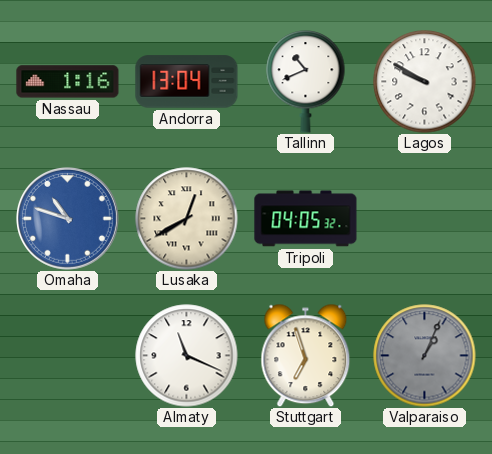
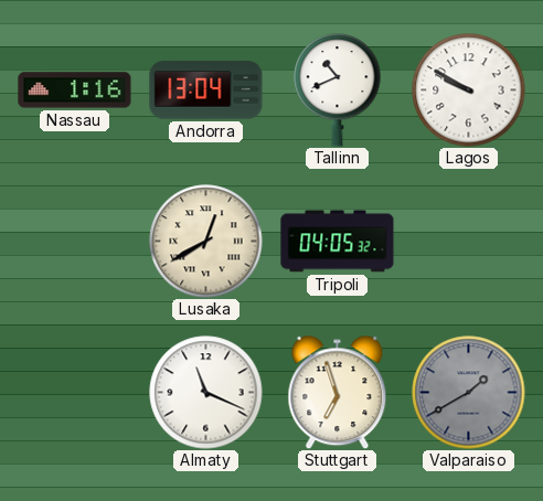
Omaha: 10:48 -> none (68, 219)
Valparaiso: 1:04 -> 1:40 (469, 393)
